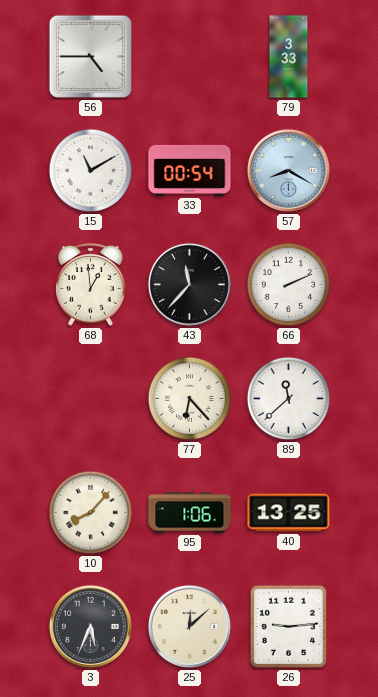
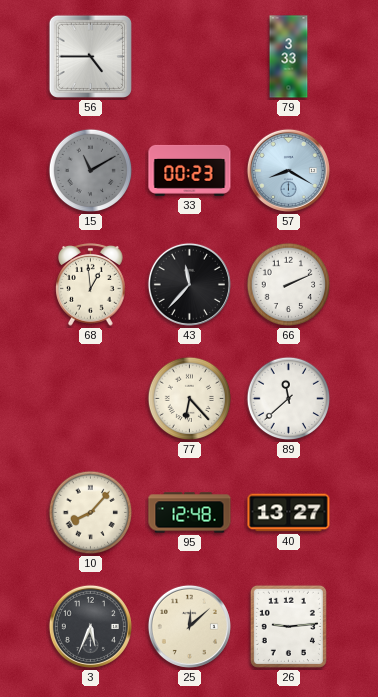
15 dial: white -> grey (91, 171)
33: 00:54 -> 00:23 (190, 170)
95: 1:06 -> 12:48 (190, 513)
40: 13:25 -> 13:27 (289, 513)
